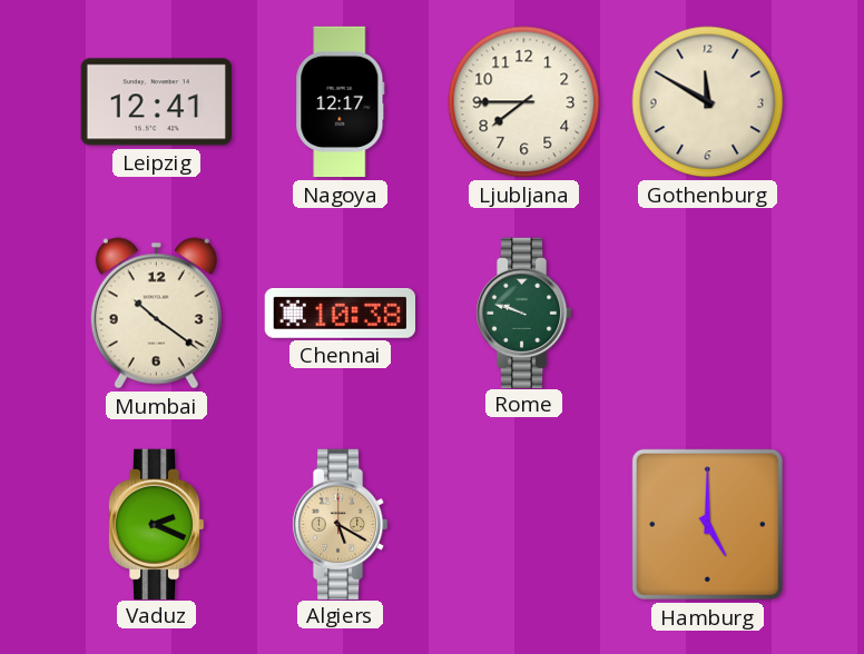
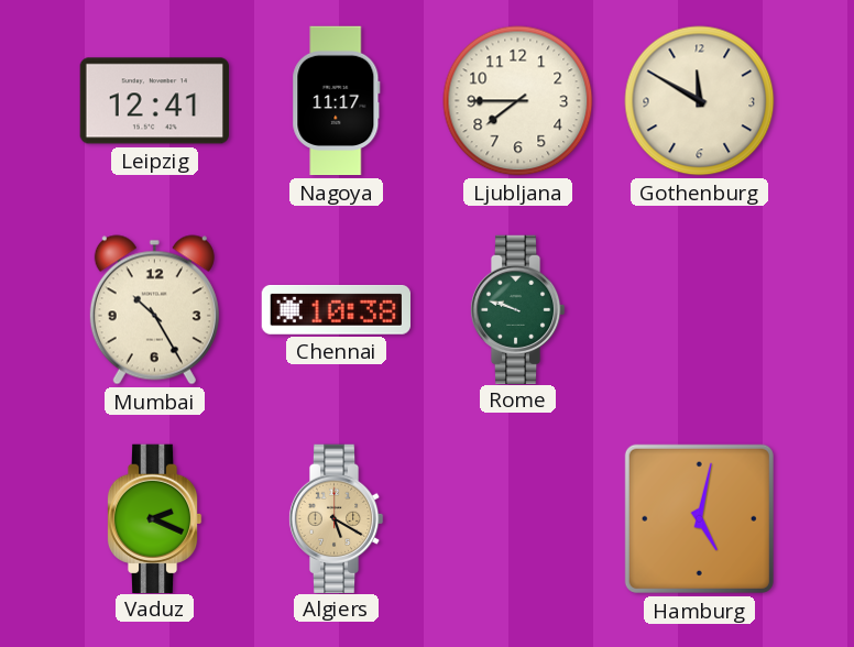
Nagoya: 12:17 -> 11:17 (337, 101)
Mumbai: 10:21 -> 10:25 (154, 310)
Hamburg: 5:00 -> 5:02 (699, 518)
